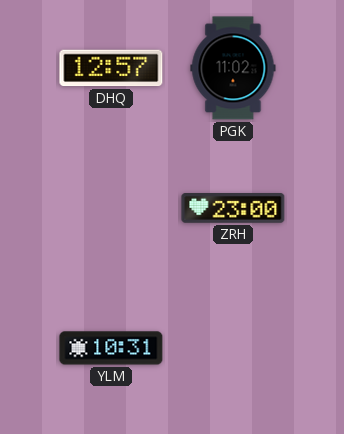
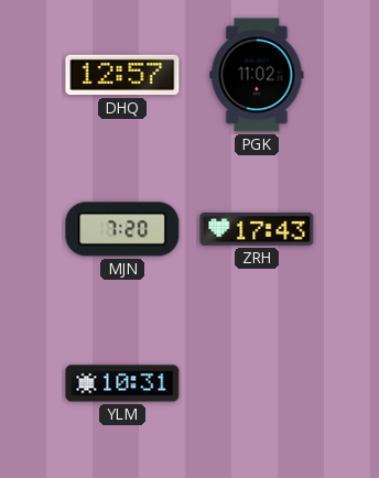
MJN: none -> 7:20 (122, 229)
ZRH: 23:00 -> 17:43 (257, 230)
